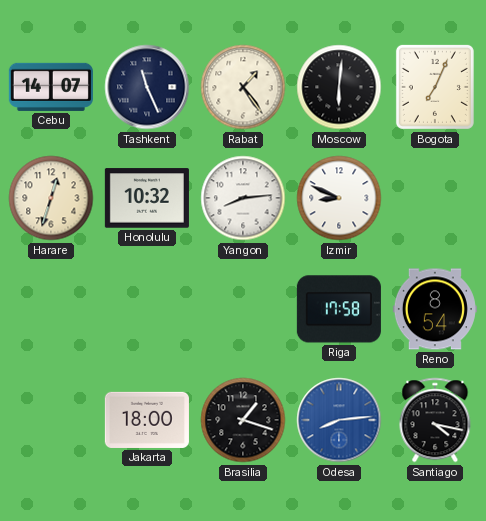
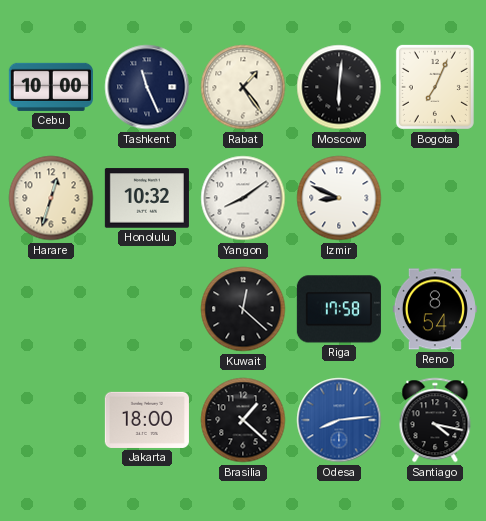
Cebu: 14:07 -> 10:00 (51, 87)
Yangon: 8:14 -> 8:09 (243, 198)
Kuwait: none -> 12:22 (243, 309)
Brasilia: 1:18 -> 1:22 (243, 420)
